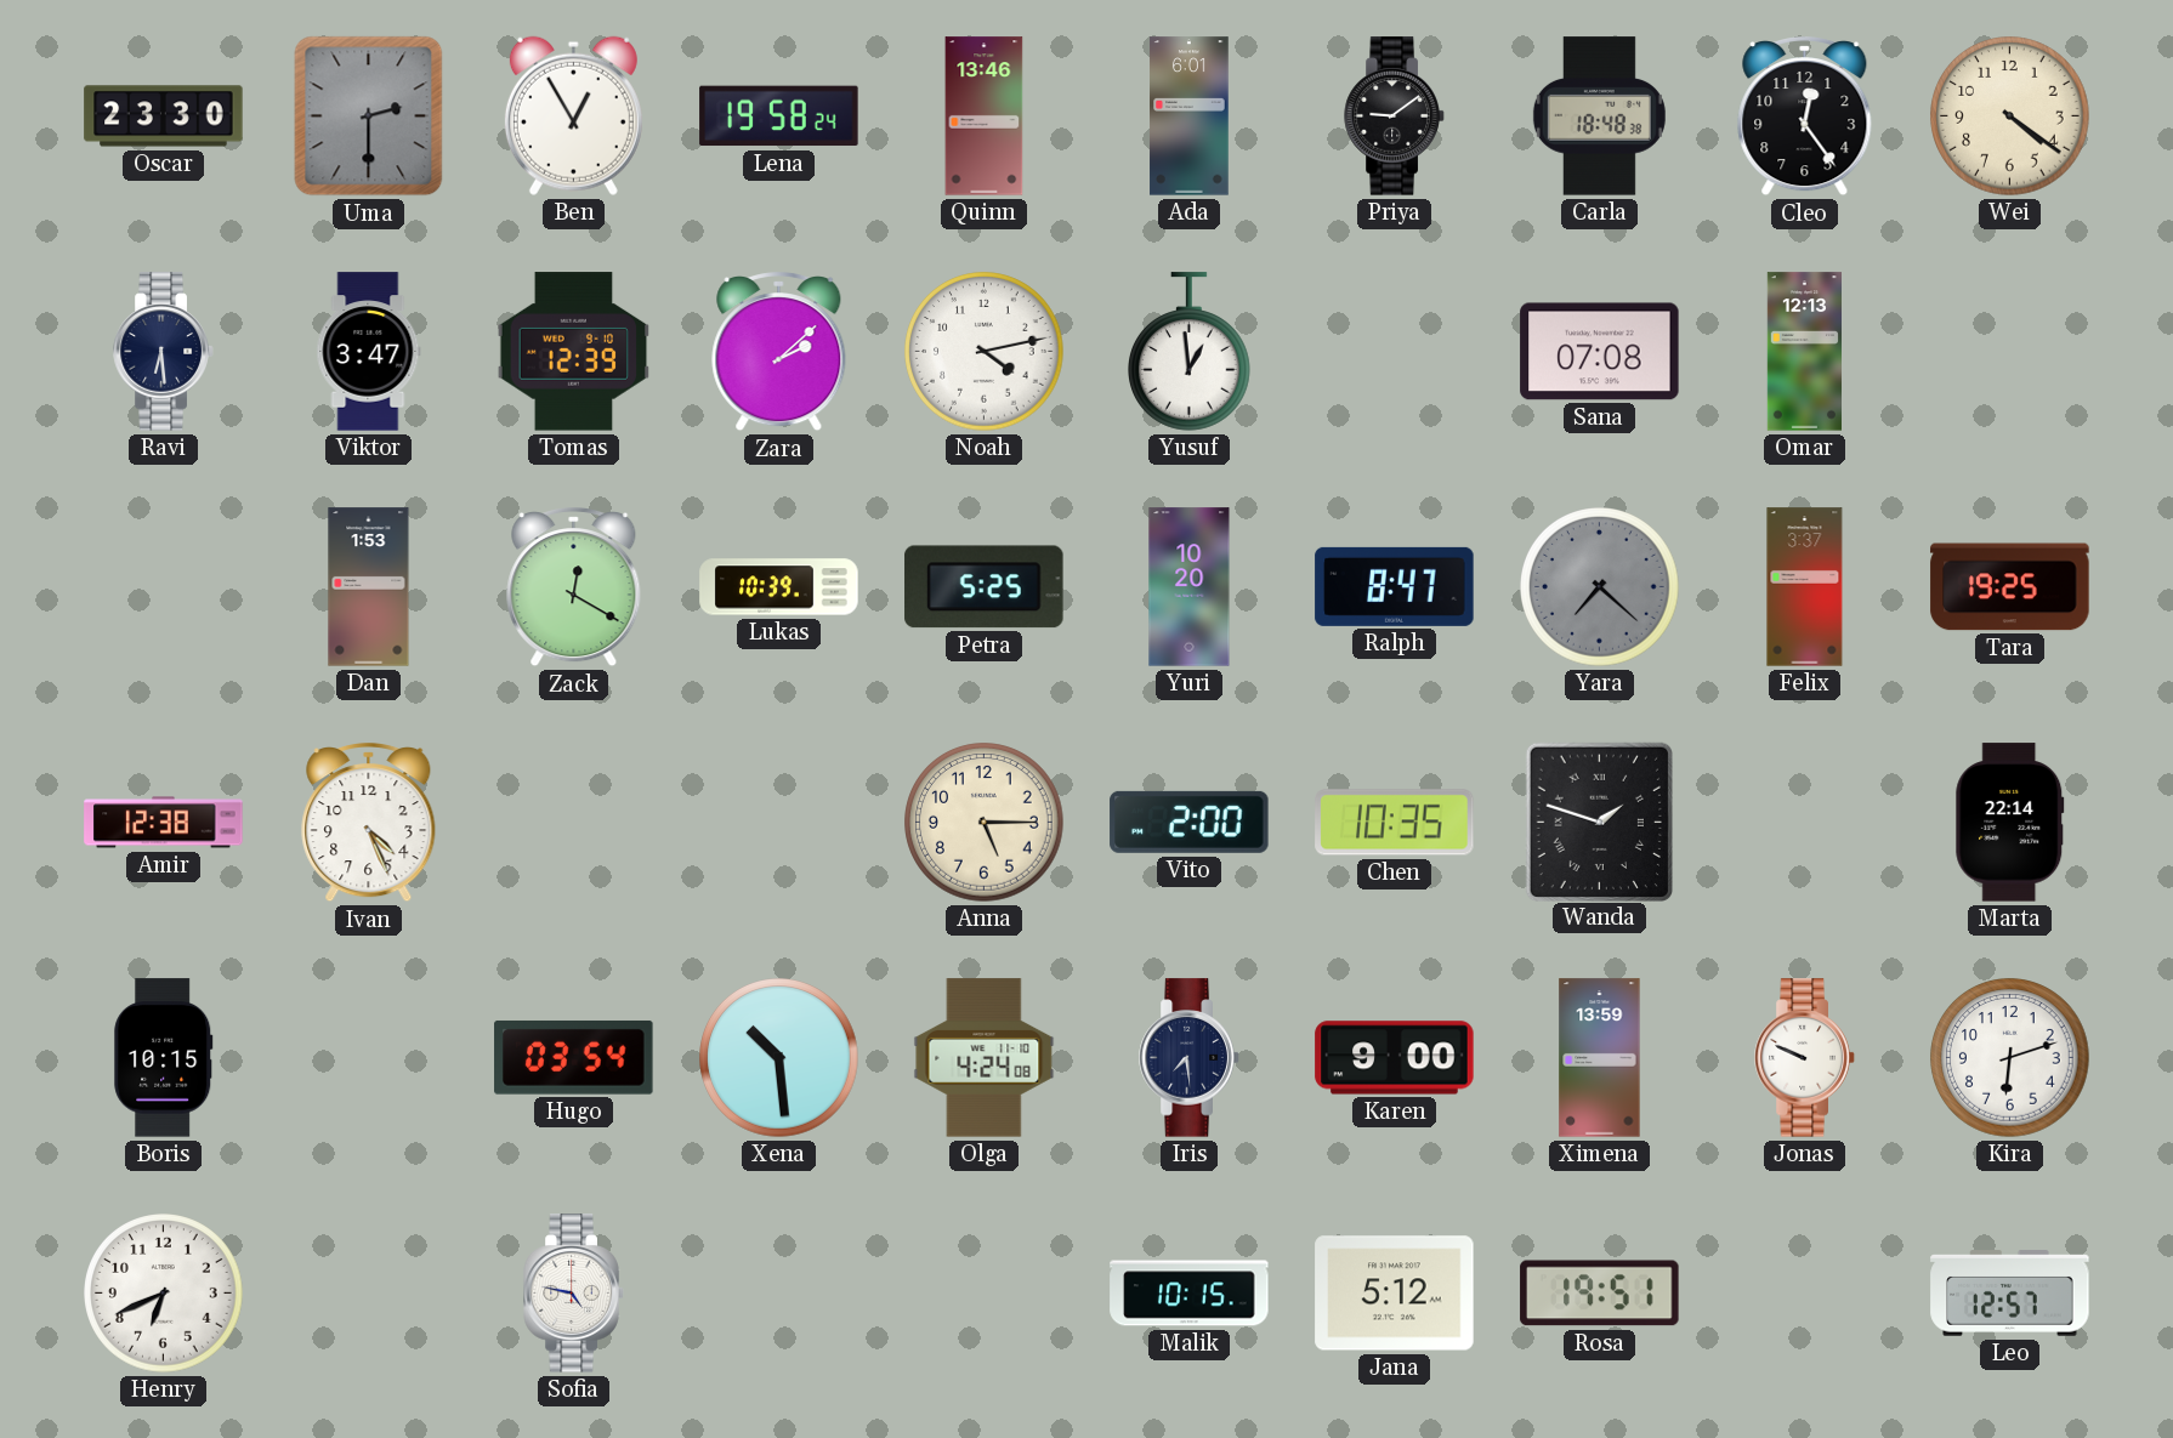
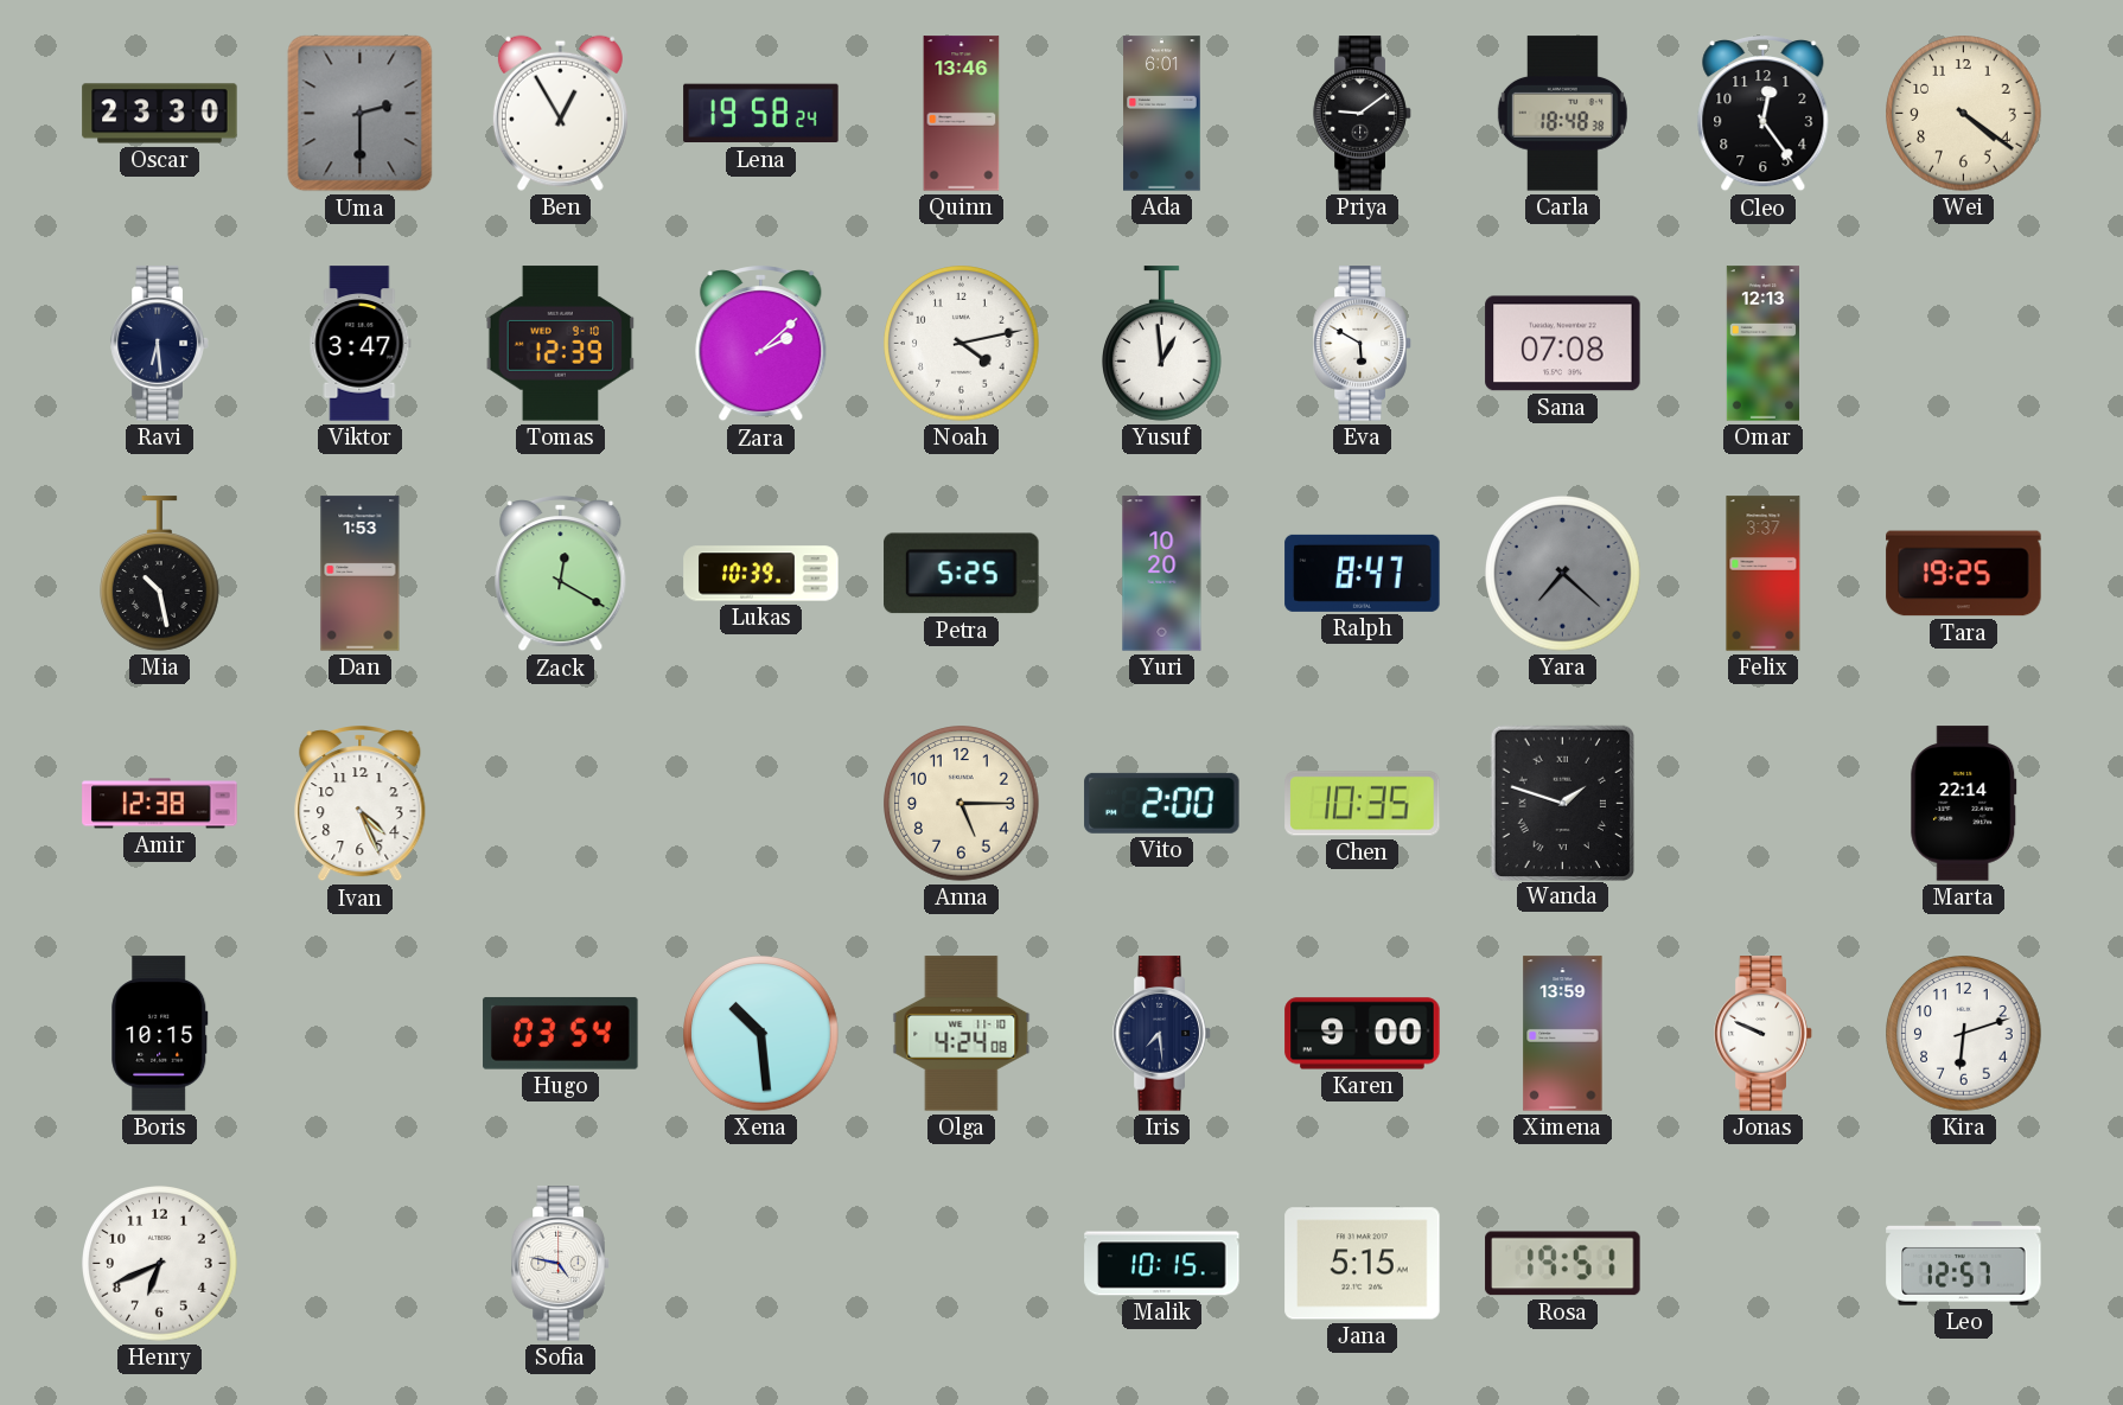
Eva: none -> 5:50 (1363, 344)
Mia: none -> 10:28 (160, 574)
Jana: 5:12 -> 5:15 (1363, 1264)
